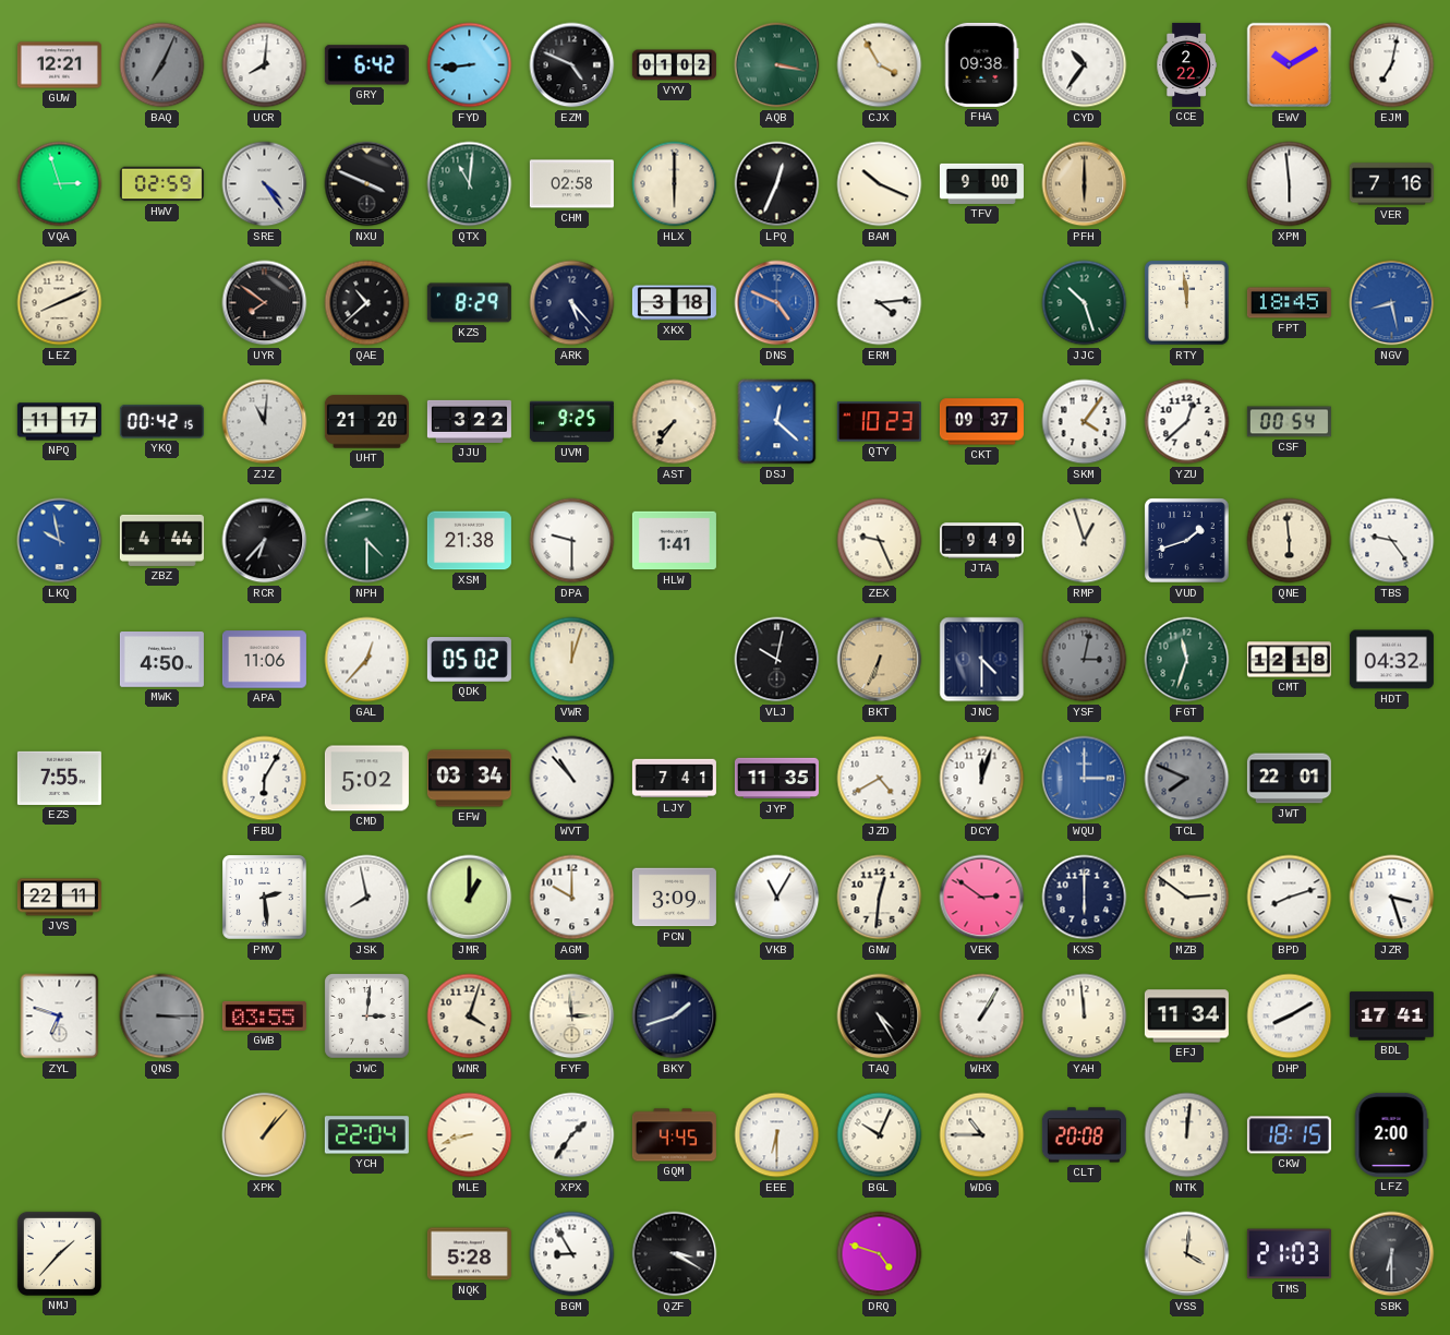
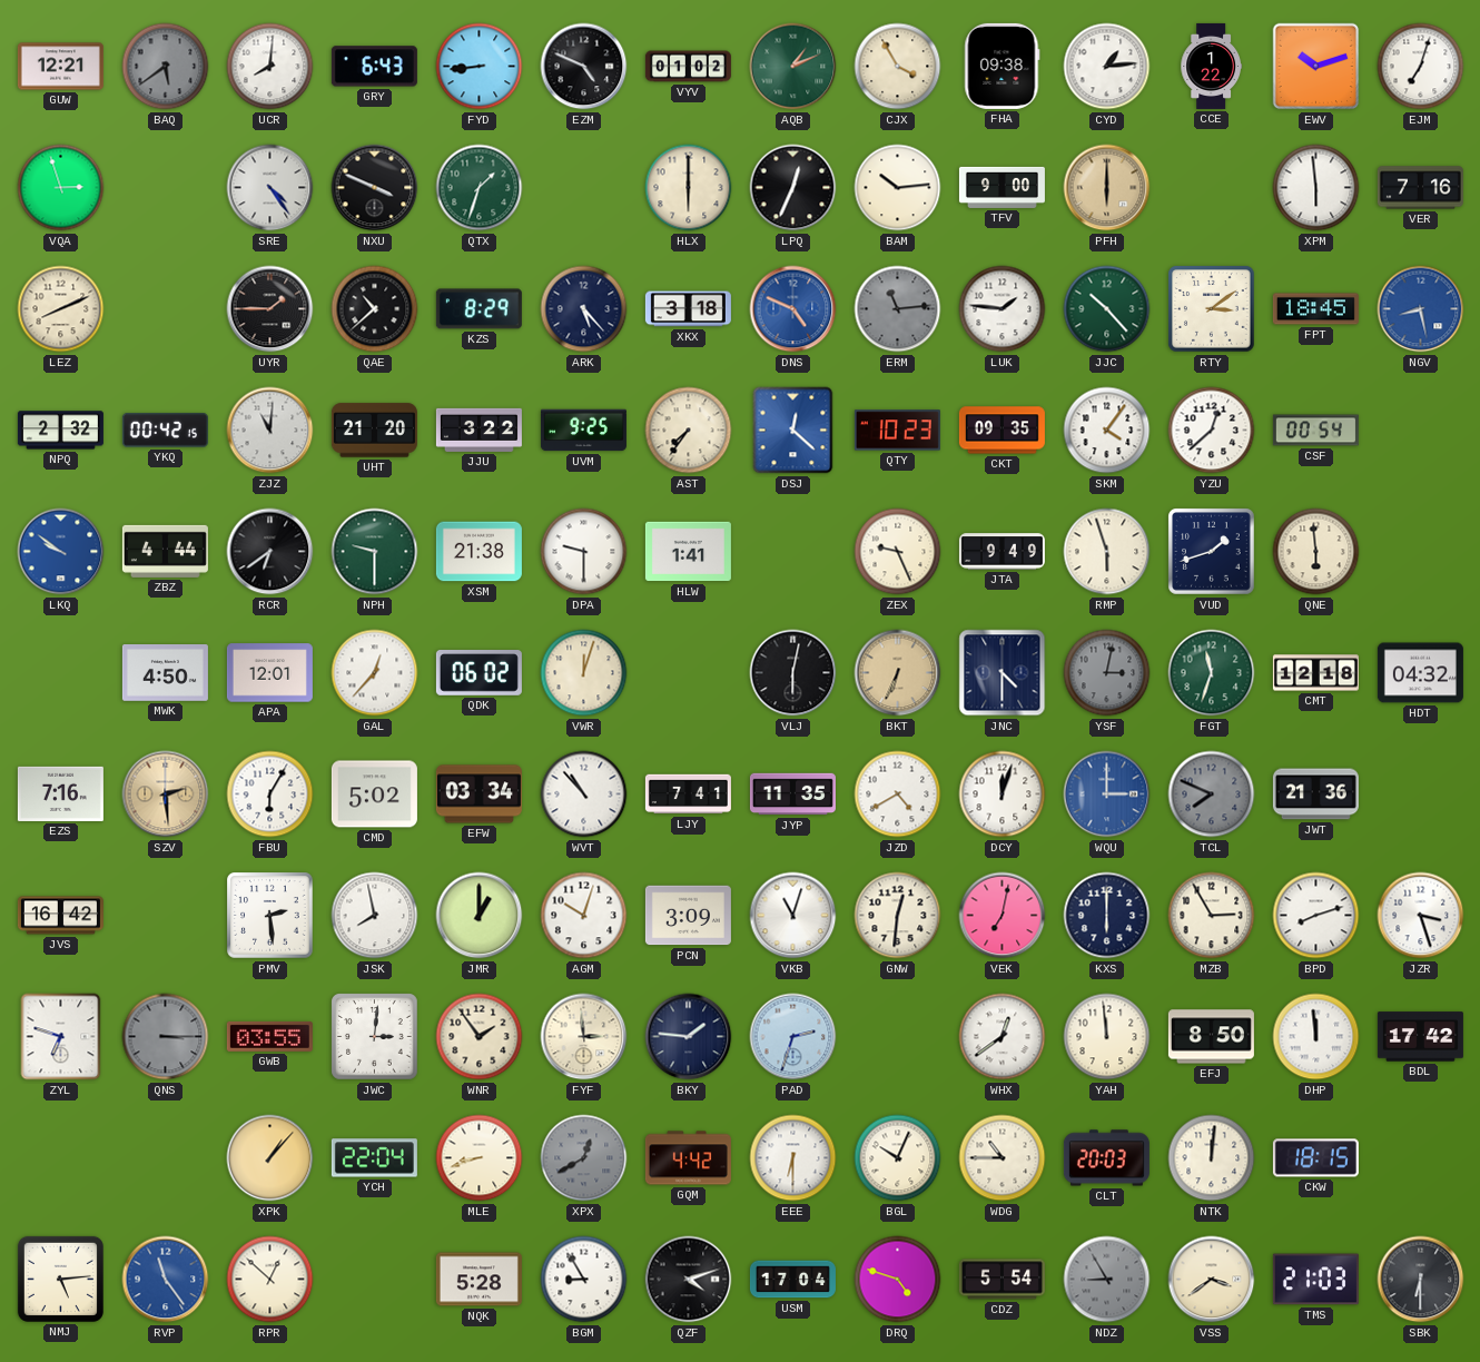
BAQ: 7:04 -> 5:39 (166, 67)
GRY: 6:42 -> 6:43 (374, 67)
AQB: 3:17 -> 1:11 (793, 67)
CYD: 10:36 -> 1:14 (1107, 67)
CCE: 2:22 -> 1:22 (1211, 66)
EWV: 10:10 -> 10:12 (1316, 67)
EJM: 7:02 -> 7:03 (1421, 67)
HWV: 02:59 -> none (161, 184)
QTX: 11:01 -> 1:33 (480, 188)
CHM: 02:58 -> none (571, 184)
BAM: 10:19 -> 10:14 (898, 188)
UYR: 7:51 -> 1:45 (270, 309)
ERM: 4:14 -> 11:14 (898, 309)
ERM dial: white -> grey (898, 309)
LUK: none -> 1:46 (1003, 309)
JJC: 10:27 -> 10:23 (1107, 309)
RTY: 11:59 -> 3:09 (1212, 309)
NPQ: 11:17 -> 2:32 (60, 431)
CKT: 09:37 -> 09:35 (1002, 431)
LKQ: 9:58 -> 9:51 (61, 552)
RCR: 6:37 -> 6:39 (270, 552)
NPH: 4:30 -> 9:30 (375, 552)
RMP: 12:57 -> 5:57 (1107, 552)
TBS: 9:24 -> none (1392, 541)
APA: 11:06 -> 12:01 (269, 673)
QDK: 05:02 -> 06:02 (478, 673)
VLJ: 10:02 -> 6:02 (793, 673)
EZS: 7:55 -> 7:16 (60, 793)
SZV: none -> 2:29 (166, 794)
JWT: 22:01 -> 21:36 (1315, 794)
JVS: 22:11 -> 16:42 (60, 916)
AGM: 10:00 -> 10:03 (584, 916)
VKB: 11:05 -> 11:03 (793, 916)
VEK: 2:51 -> 7:02 (1003, 916)
MZB: 2:51 -> 2:55 (1212, 916)
WNR: 4:03 -> 1:54 (480, 1037)
BKY: 1:42 -> 1:46 (689, 1037)
PAD: none -> 2:33 (793, 1037)
TAQ: 4:25 -> none (880, 1017)
WHX: 1:05 -> 12:39 (1003, 1037)
EFJ: 11:34 -> 8:50 (1211, 1037)
DHP: 8:10 -> 11:59 (1316, 1037)
BDL: 17:41 -> 17:42 (1420, 1037)
XPX: 1:36 -> 12:40 (584, 1158)
XPX dial: white -> grey (584, 1158)
GQM: 4:45 -> 4:42 (688, 1158)
CLT: 20:08 -> 20:03 (1106, 1158)
LFZ: 2:00 -> none (1391, 1134)
NMJ: 1:37 -> 5:14 (60, 1279)
RVP: none -> 11:24 (166, 1280)
RPR: none -> 12:52 (270, 1280)
QZF: 3:20 -> 4:12 (689, 1280)
USM: none -> 17:04 (792, 1280)
CDZ: none -> 5:54 (1002, 1280)
NDZ: none -> 8:55 (1107, 1280)
VSS: 4:01 -> 3:39 (1212, 1280)
